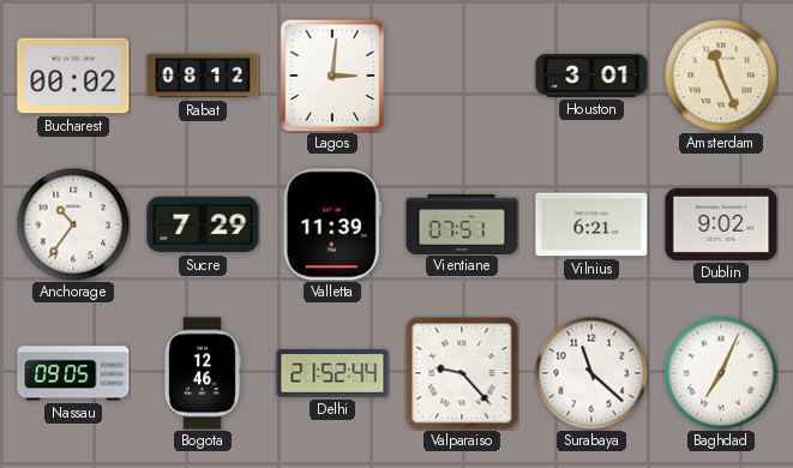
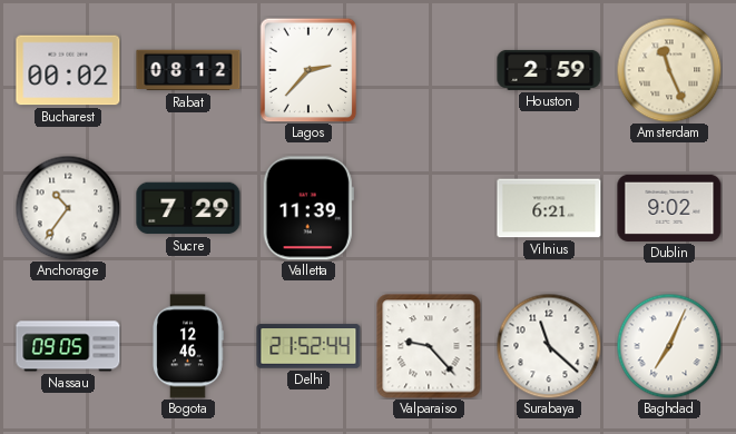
Lagos: 3:01 -> 2:37 (308, 70)
Houston: 3:01 -> 2:59 (549, 70)
Vientiane: 07:51 -> none (462, 223)
